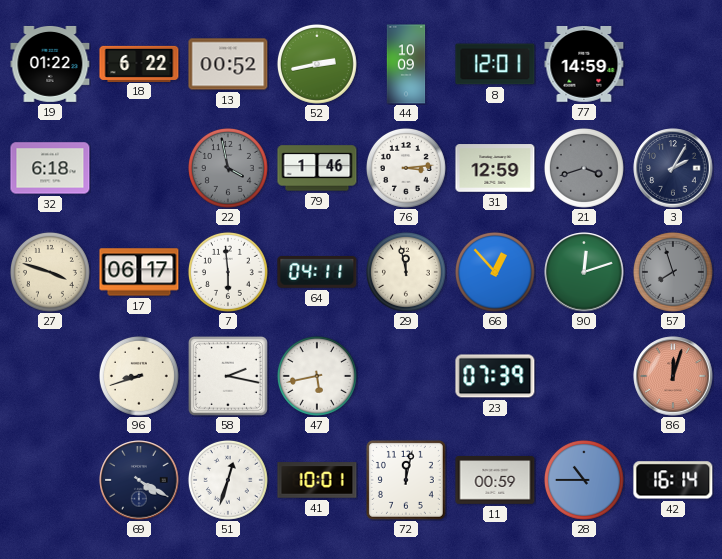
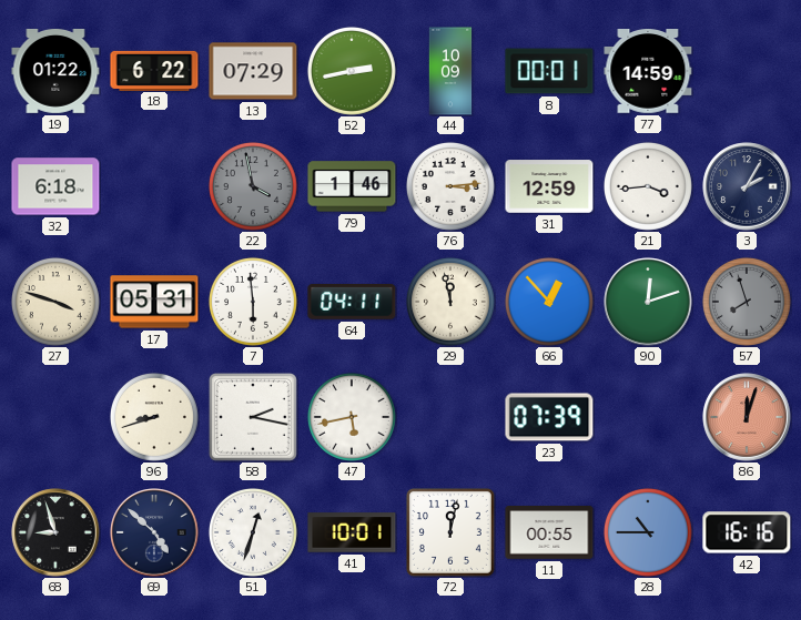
13: 00:52 -> 07:29 (253, 71)
8: 12:01 -> 00:01 (549, 71)
21: 3:42 -> 3:44 (648, 186)
21 dial: grey -> white (648, 186)
17: 06:17 -> 05:31 (154, 302)
68: none -> 8:57 (55, 532)
69: 4:20 -> 4:52 (154, 532)
11: 00:59 -> 00:55 (549, 533)
42: 16:14 -> 16:16 (747, 532)
